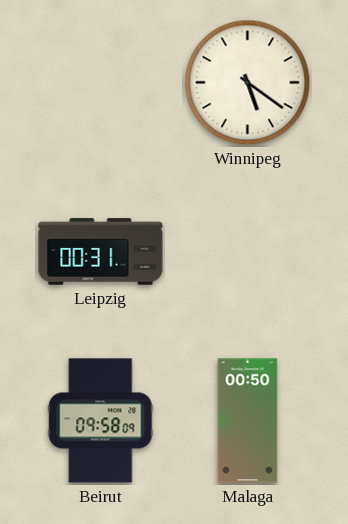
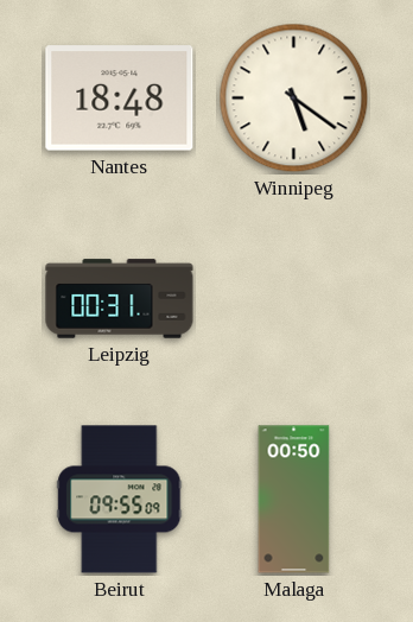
Nantes: none -> 18:48 (120, 99)
Beirut: 09:58 -> 09:55 (120, 500)
